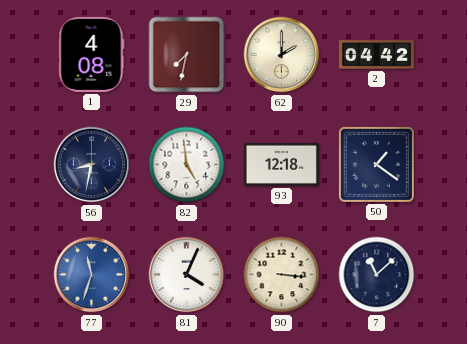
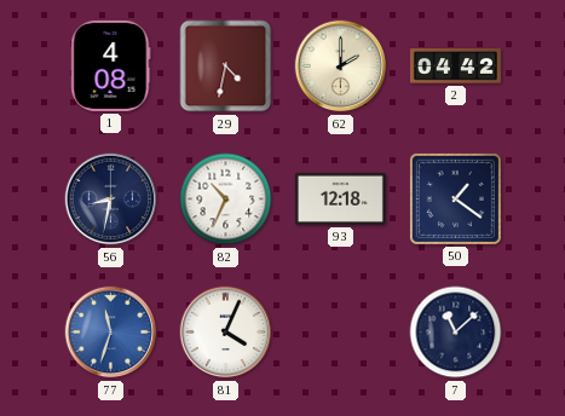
29: 7:32 -> 4:32 (226, 67)
82: 4:59 -> 10:34 (226, 200)
90: 3:16 -> none (282, 275)
